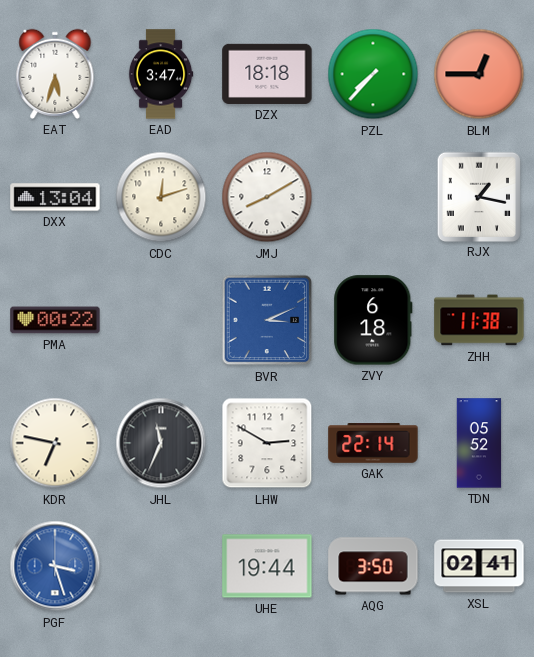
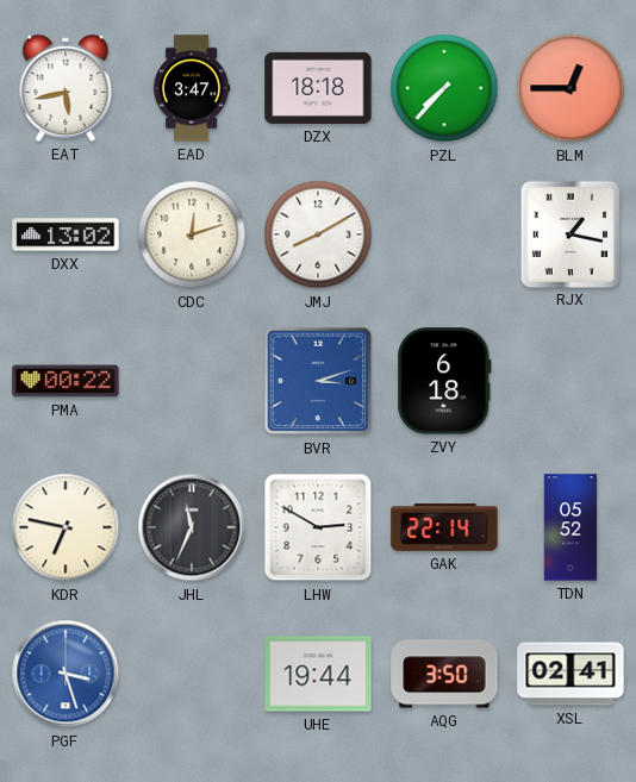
EAT: 5:33 -> 5:43 (66, 88)
DXX: 13:04 -> 13:02 (66, 234)
BVR: 3:11 -> 3:12 (318, 381)
ZHH: 11:38 -> none (479, 320)
